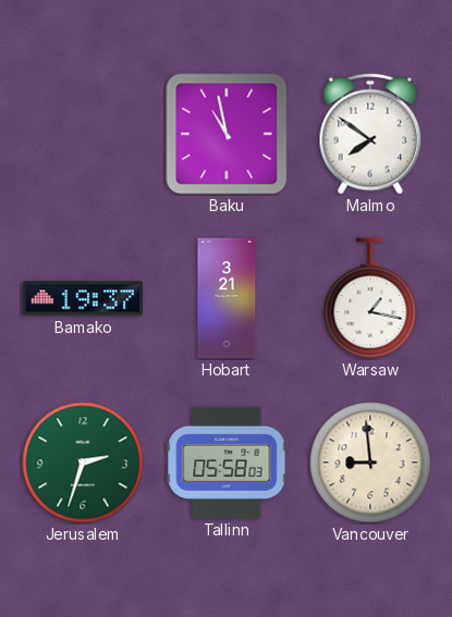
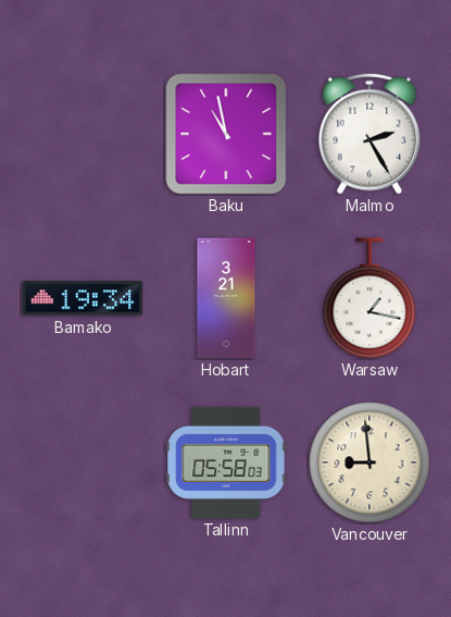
Malmo: 7:51 -> 2:25 (369, 134)
Bamako: 19:37 -> 19:34 (83, 298)
Jerusalem: 2:33 -> none (83, 462)
